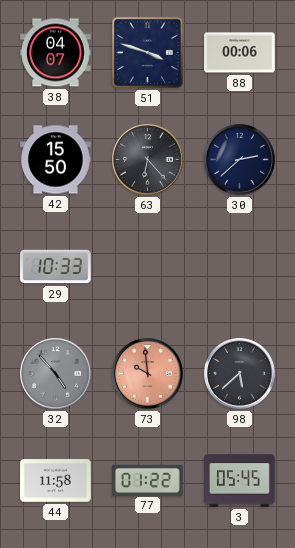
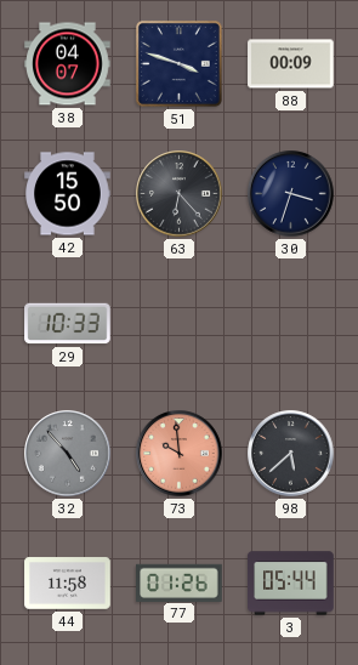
88: 00:06 -> 00:09 (291, 64)
30: 2:38 -> 3:33 (291, 194)
77: 01:22 -> 01:26 (180, 582)
3: 05:45 -> 05:44 (291, 584)
